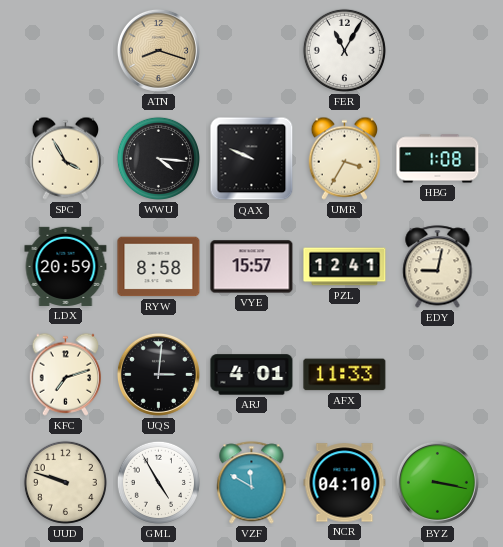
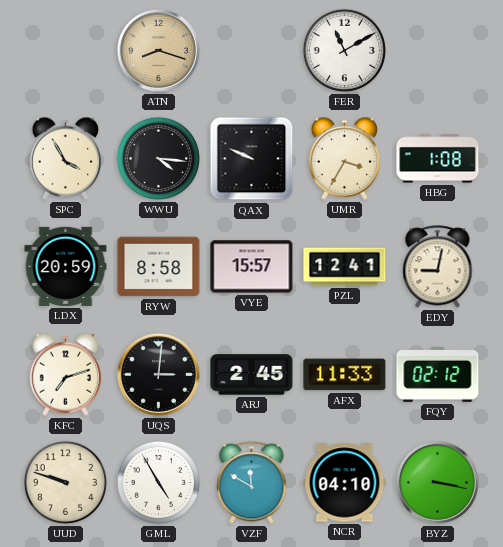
FER: 11:05 -> 11:10 (344, 50)
ARJ: 4:01 -> 2:45 (252, 375)
FQY: none -> 02:12 (438, 374)
